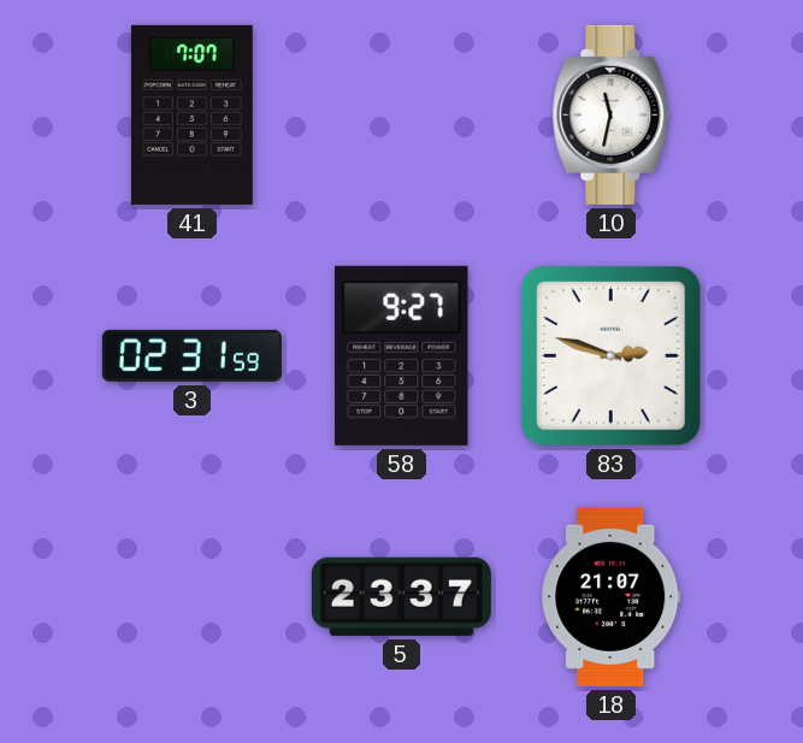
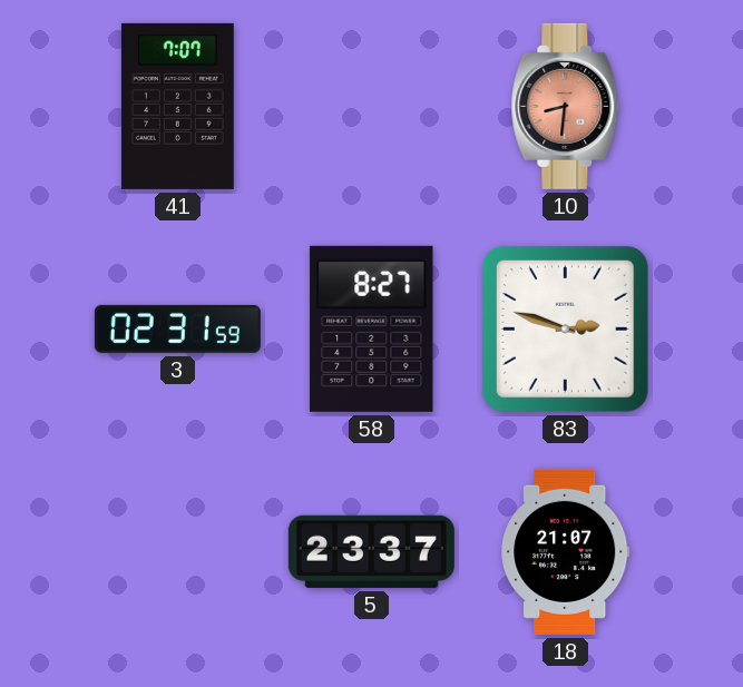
10: 11:32 -> 8:31 (566, 106)
10 dial: white -> salmon (566, 106)
58: 9:27 -> 8:27 (372, 328)
